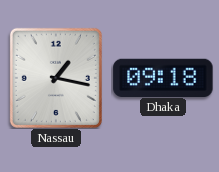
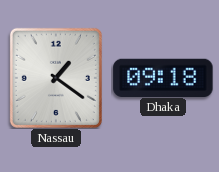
Nassau: 1:17 -> 1:21 (56, 78)
